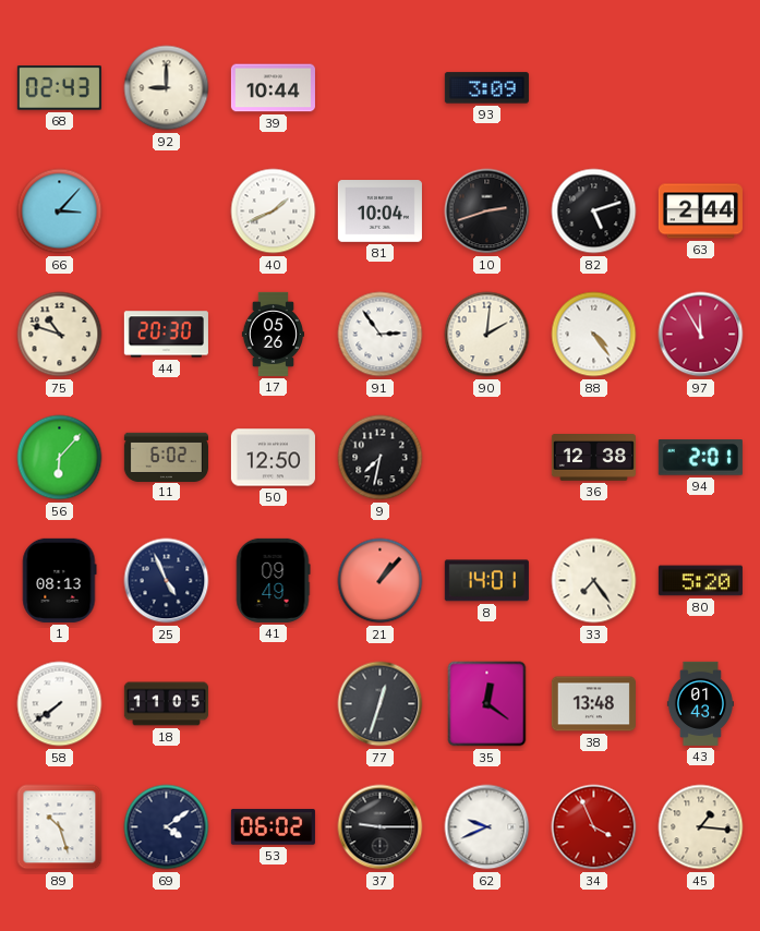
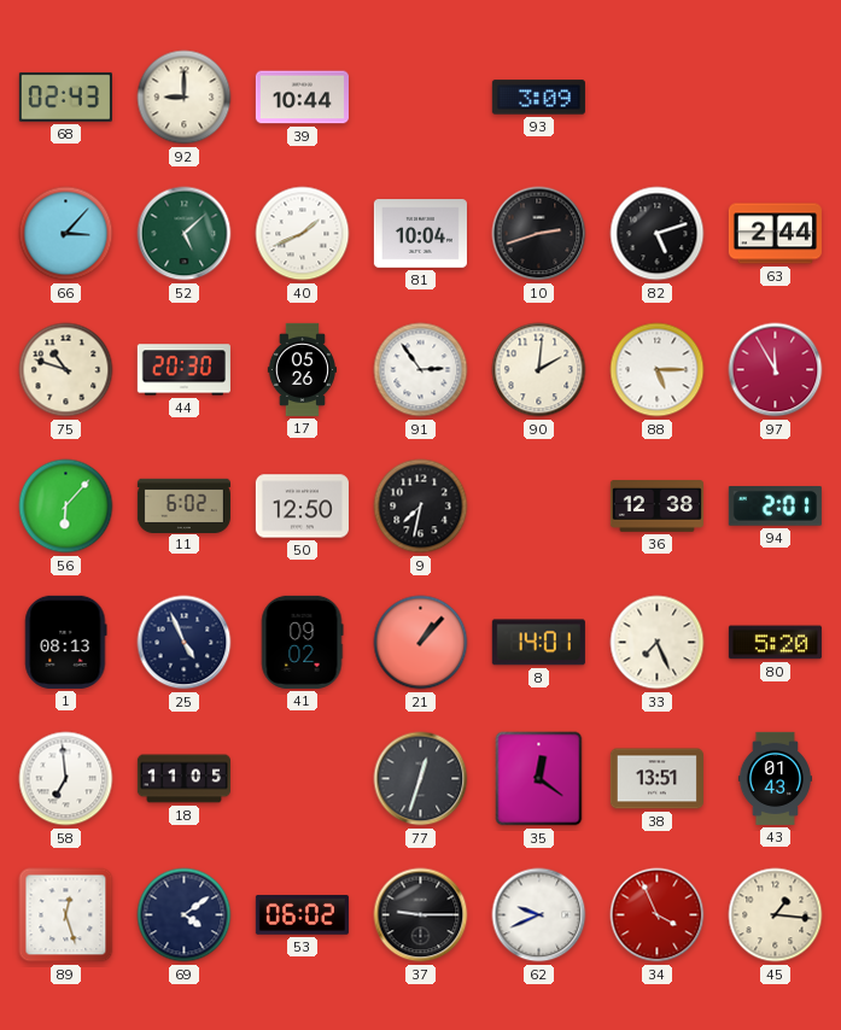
52: none -> 5:08 (185, 234)
88: 4:24 -> 5:15 (658, 370)
41: 09:49 -> 09:02 (302, 642)
33: 7:24 -> 7:26 (658, 643)
58: 7:39 -> 6:59 (66, 779)
38: 13:48 -> 13:51 (656, 779)
89: 10:27 -> 12:27 (66, 915)
